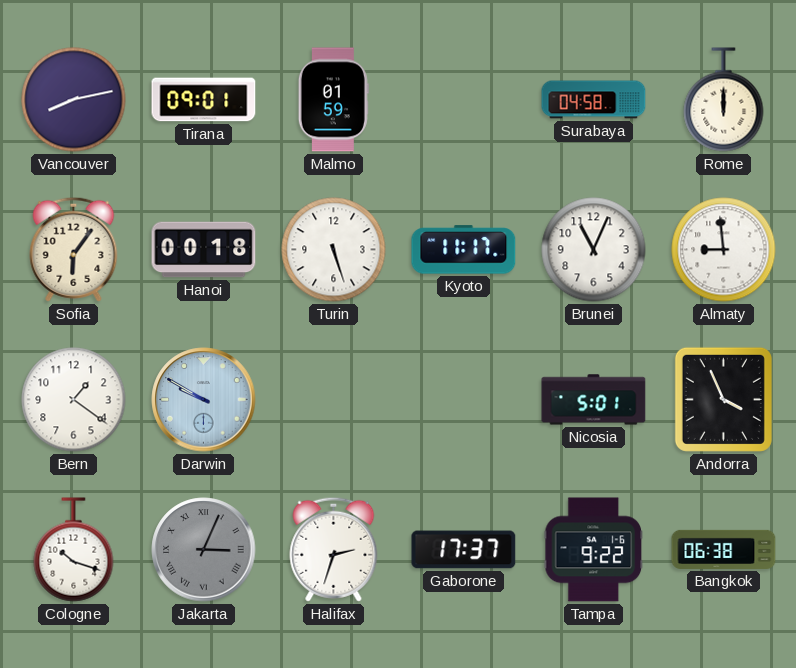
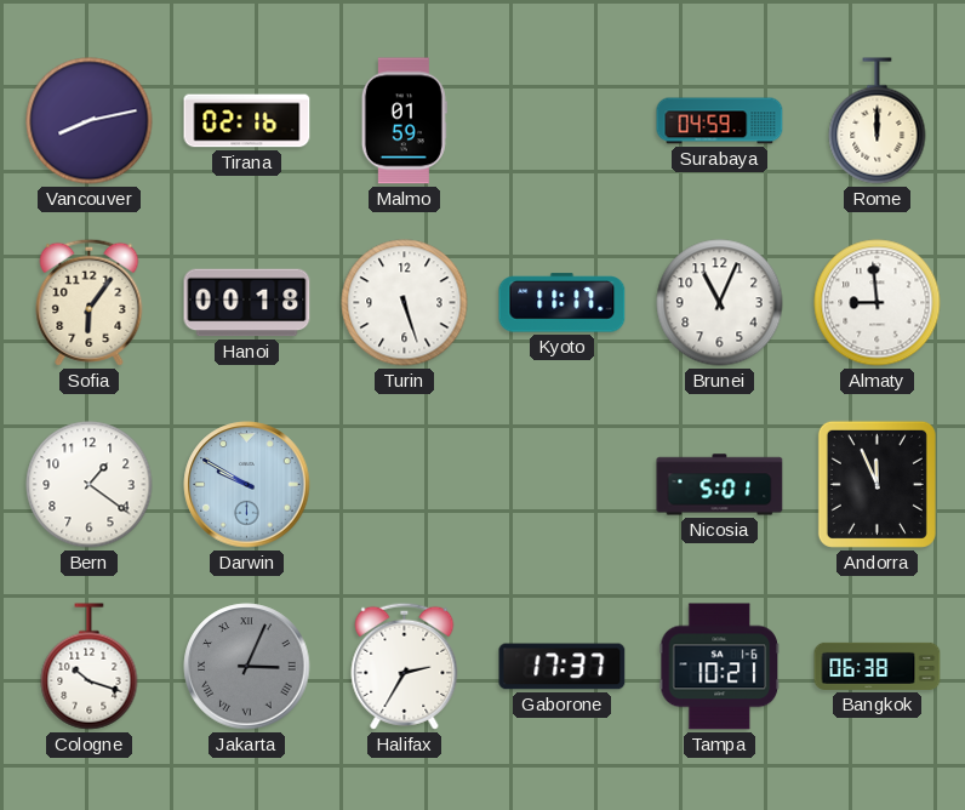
Tirana: 09:01 -> 02:16 (247, 121)
Surabaya: 04:58 -> 04:59 (720, 121)
Andorra: 3:56 -> 11:56 (877, 484)
Halifax: 2:33 -> 2:35 (405, 666)
Tampa: 9:22 -> 10:21 (720, 667)
